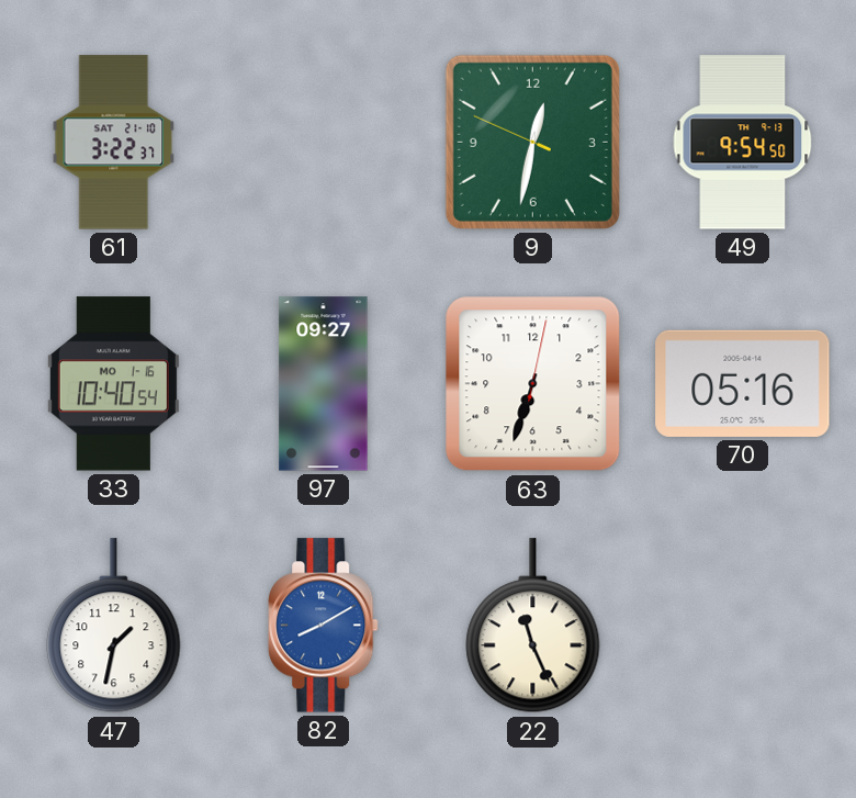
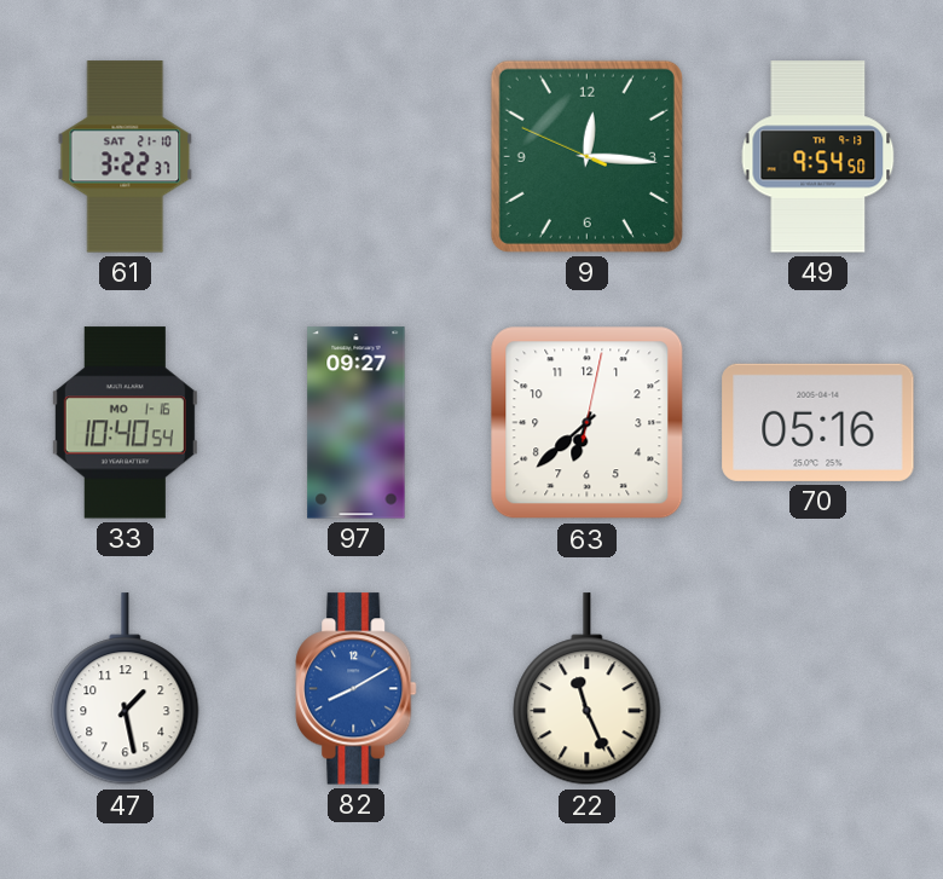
9: 12:31 -> 12:15 (586, 156)
63: 6:33 -> 6:38 (588, 423)
47: 1:32 -> 1:28 (126, 689)
